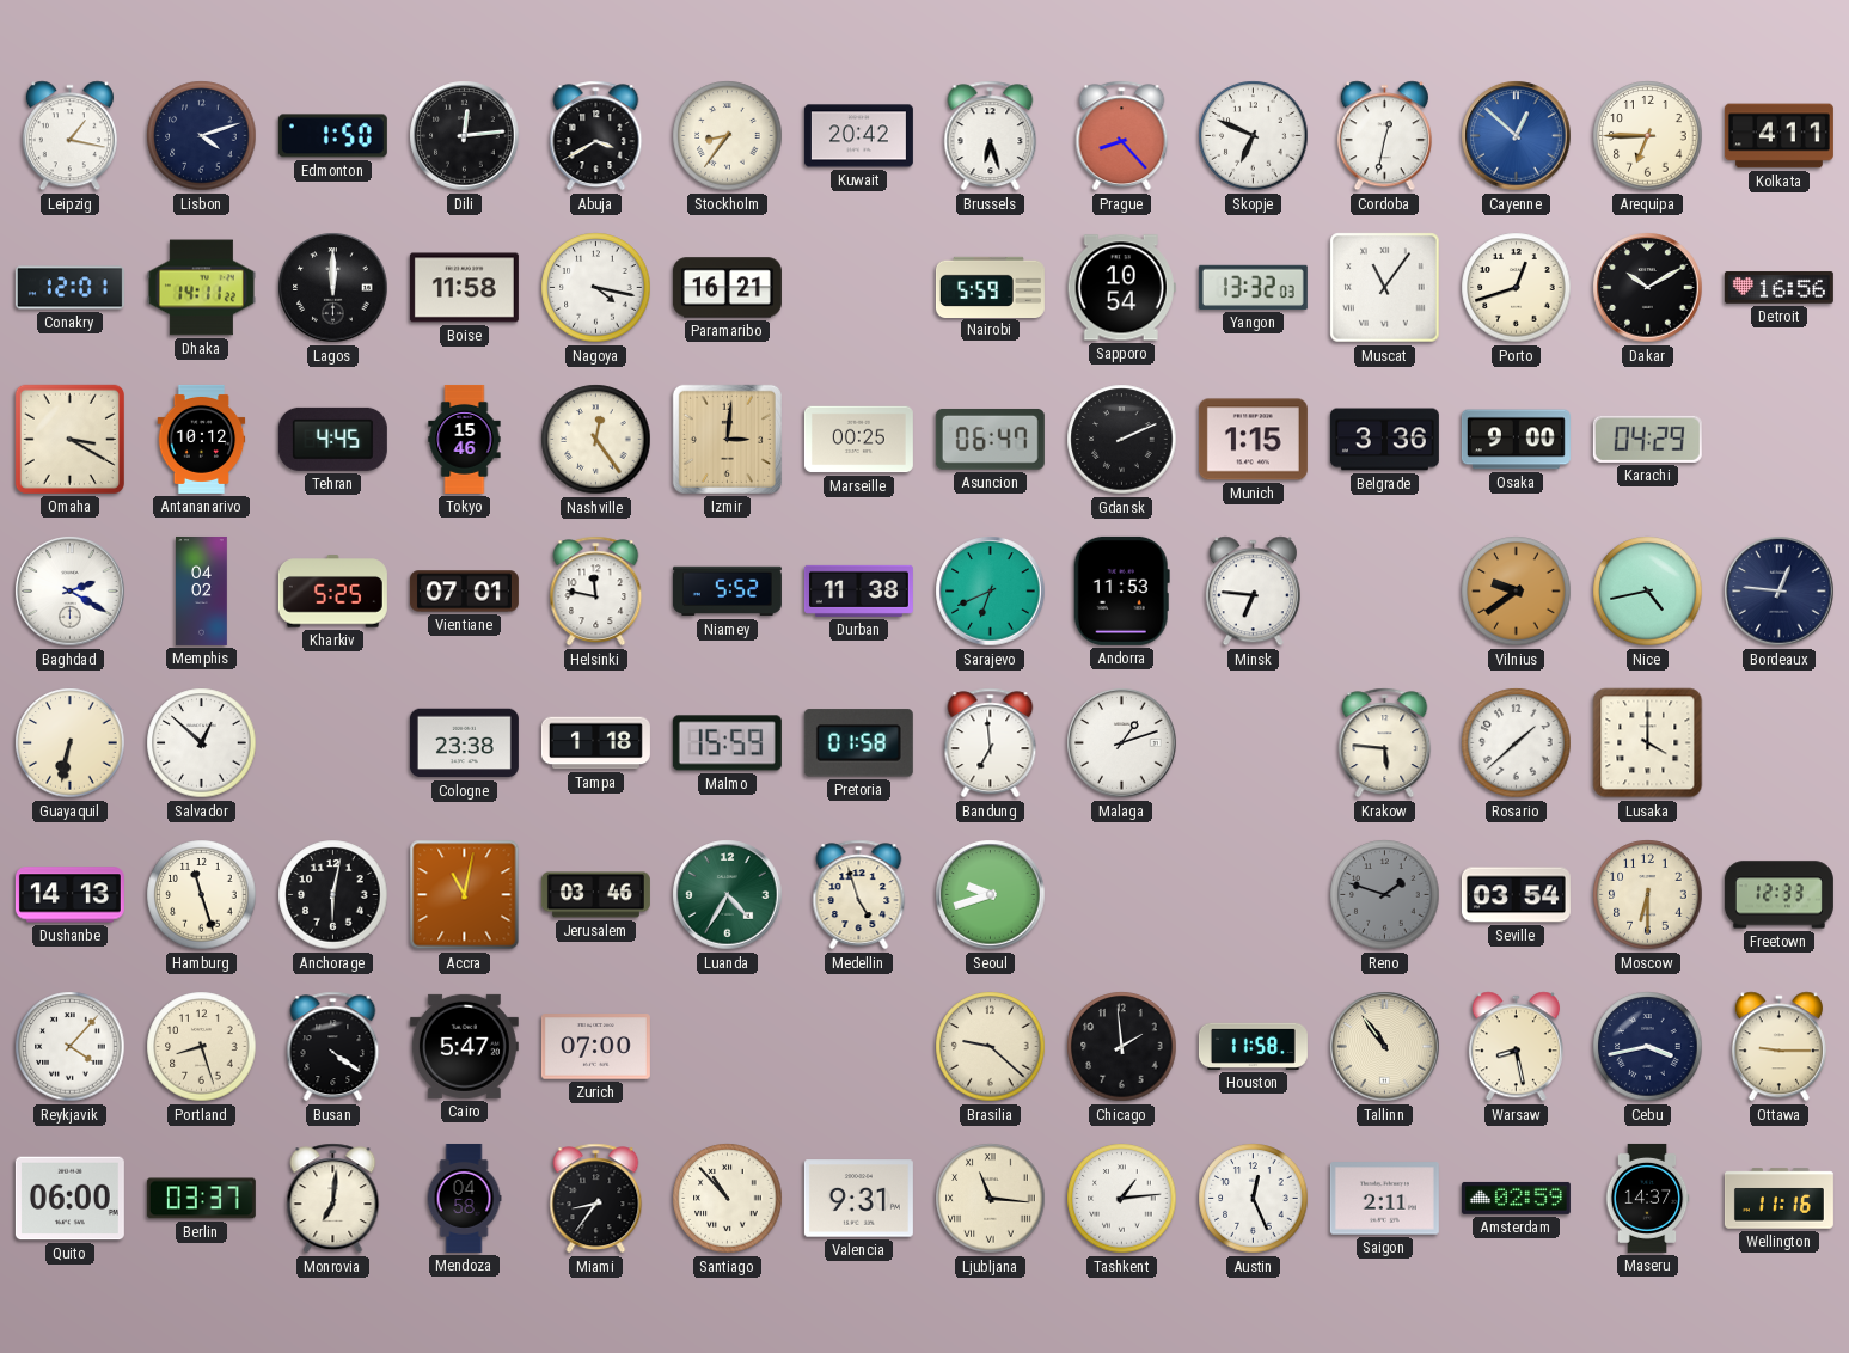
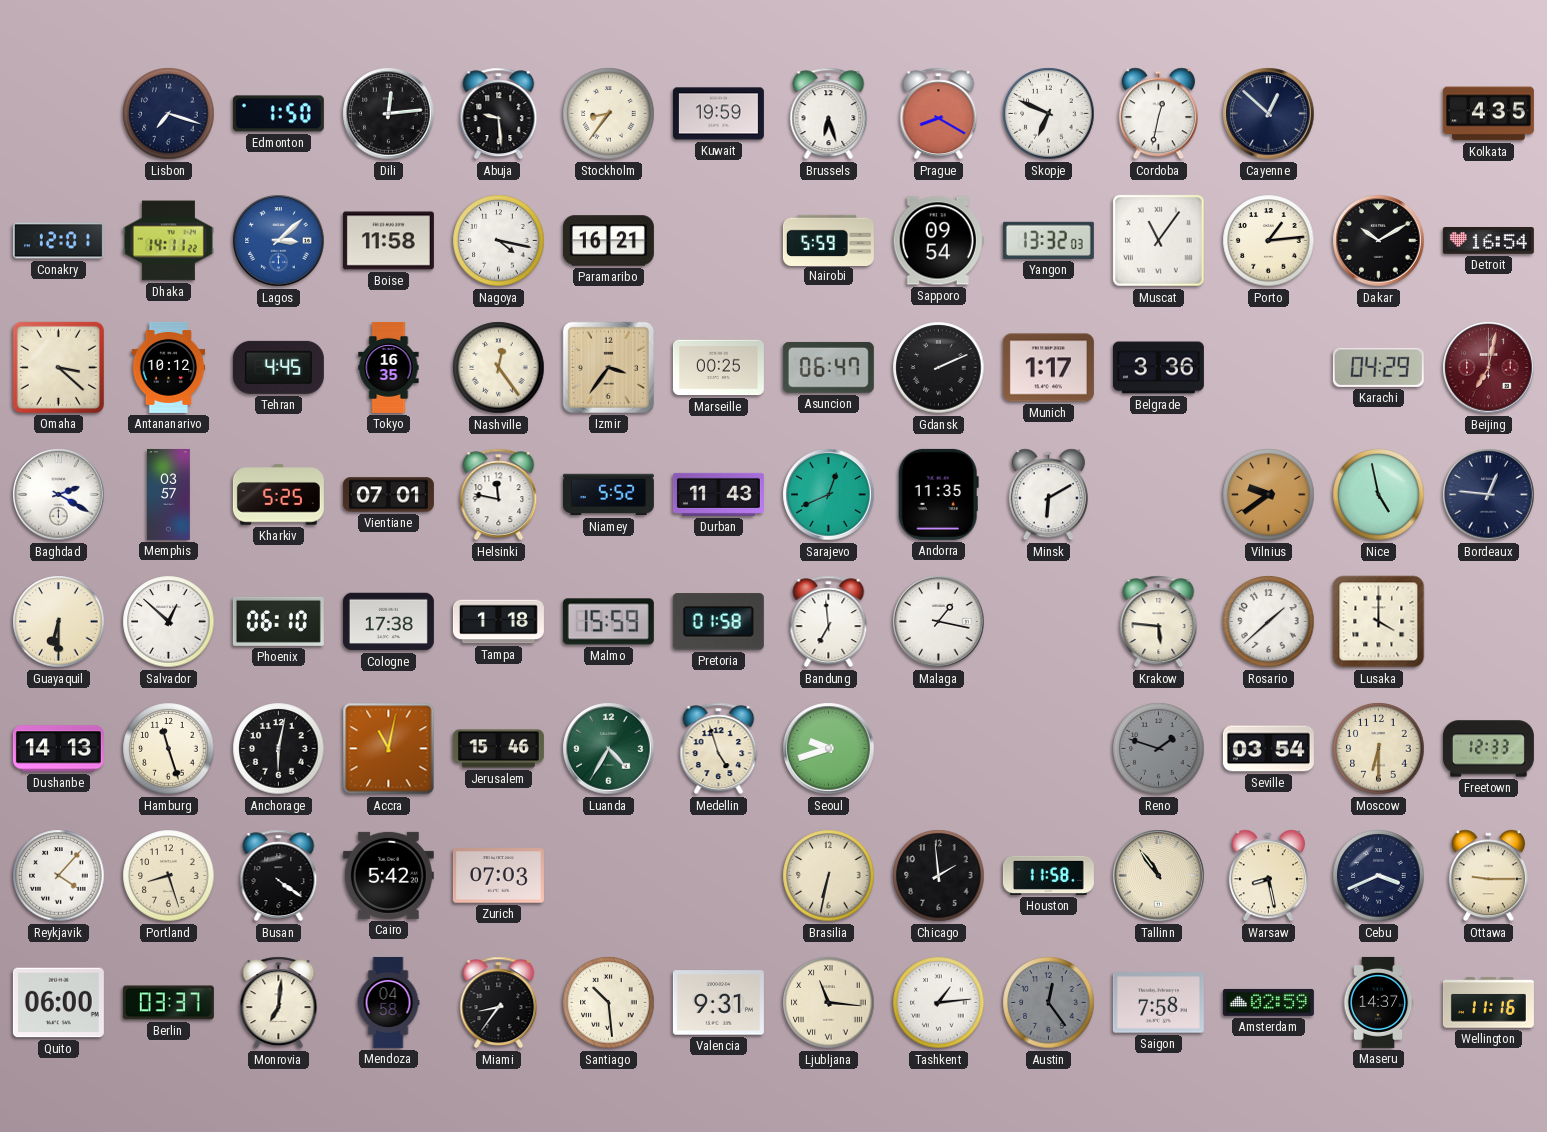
Leipzig: 1:17 -> none (69, 136)
Lisbon: 4:12 -> 7:18 (169, 114)
Abuja: 3:40 -> 9:29 (499, 114)
Kuwait: 20:42 -> 19:59 (718, 114)
Prague: 8:23 -> 8:20 (939, 114)
Cayenne dial: blue -> navy (1269, 114)
Arequipa: 6:45 -> none (1648, 136)
Kolkata: 4:11 -> 4:35 (1488, 114)
Lagos: 12:00 -> 3:08 (279, 241)
Lagos dial: black -> blue (279, 241)
Sapporo: 10:54 -> 09:54 (938, 241)
Porto: 12:42 -> 1:14 (1269, 241)
Detroit: 16:56 -> 16:54 (1488, 241)
Omaha: 3:20 -> 3:22 (58, 367)
Tokyo: 15:46 -> 16:35 (389, 367)
Izmir: 3:01 -> 3:36 (608, 367)
Munich: 1:15 -> 1:17 (1048, 368)
Osaka: 9:00 -> none (1516, 440)
Beijing: none -> 7:02 (1489, 368)
Memphis: 04:02 -> 03:57 (169, 494)
Durban: 11:38 -> 11:43 (718, 494)
Sarajevo: 6:41 -> 12:41 (829, 495)
Andorra: 11:53 -> 11:35 (938, 494)
Minsk: 6:46 -> 6:10 (1048, 495)
Nice: 4:43 -> 4:58 (1379, 495)
Guayaquil: 6:32 -> 6:30 (59, 622)
Phoenix: none -> 06:10 (278, 621)
Cologne: 23:38 -> 17:38 (388, 622)
Malaga: 1:12 -> 1:17 (939, 622)
Jerusalem: 03:46 -> 15:46 (498, 749)
Cairo: 5:47 -> 5:42 (388, 875)
Zurich: 07:00 -> 07:03 (498, 876)
Brasilia: 9:22 -> 6:32 (829, 876)
Cebu: 3:43 -> 3:41 (1379, 876)
Santiago: 10:53 -> 10:29 (609, 1003)
Austin: 12:26 -> 12:24 (1049, 1003)
Austin dial: white -> grey (1049, 1003)
Saigon: 2:11 -> 7:58 (1158, 1003)
